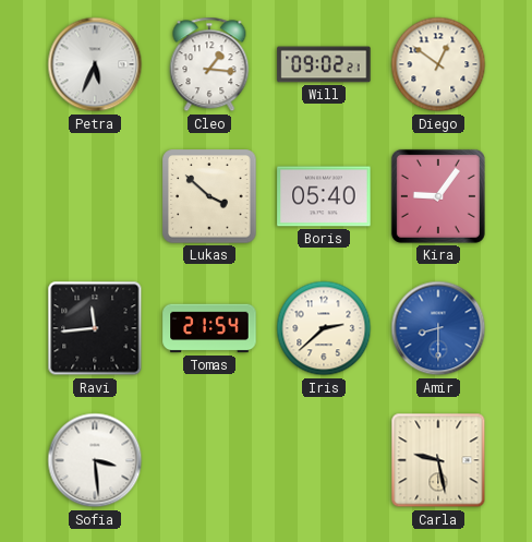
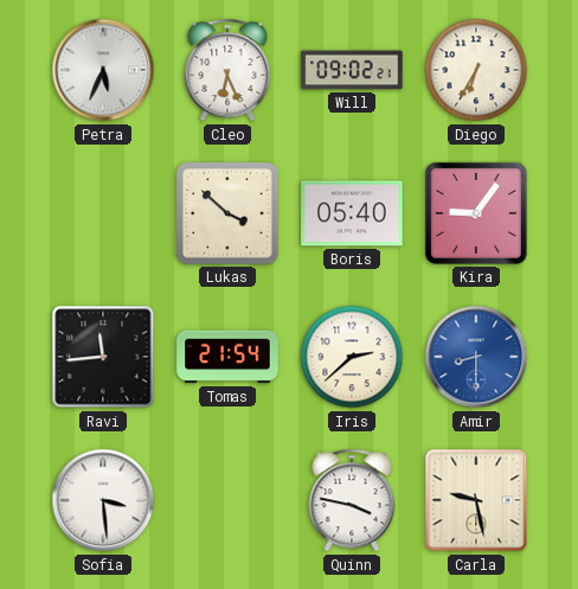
Cleo: 1:16 -> 6:26 (227, 70)
Diego: 12:51 -> 6:35 (476, 70)
Quinn: none -> 3:47 (352, 500)
